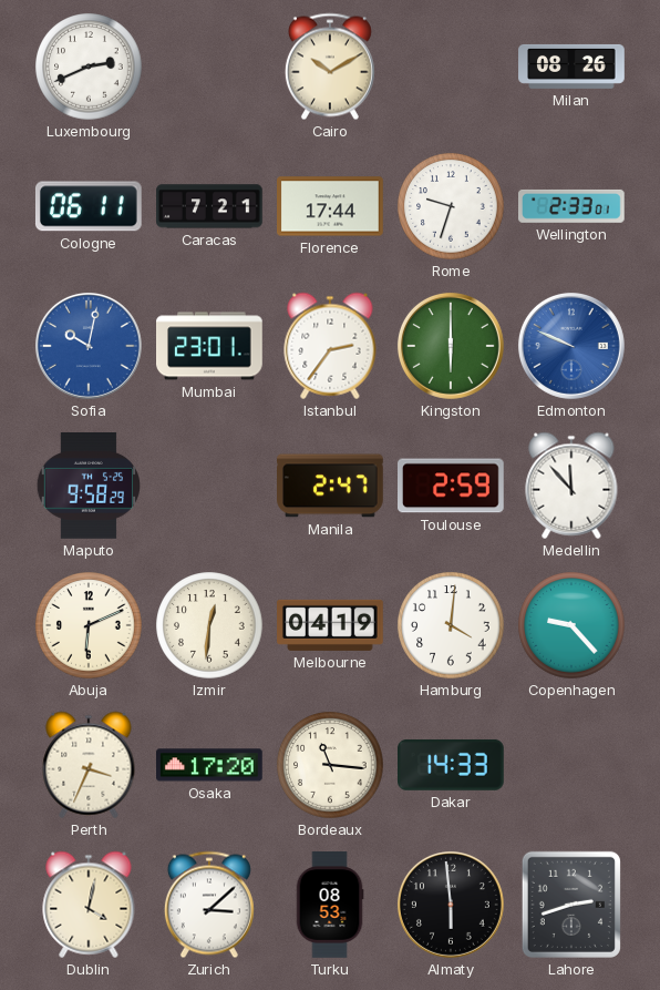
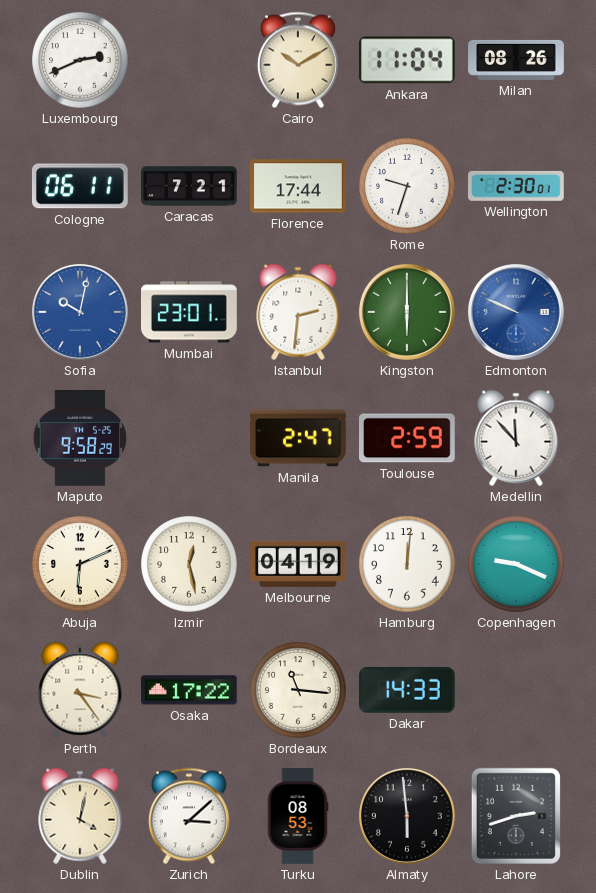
Ankara: none -> 11:04 (407, 60)
Wellington: 2:33 -> 2:30 (517, 186)
Istanbul: 2:36 -> 2:31 (298, 312)
Izmir: 12:31 -> 12:28 (189, 564)
Hamburg: 4:01 -> 12:01 (407, 564)
Copenhagen: 9:23 -> 9:19 (516, 564)
Perth: 3:34 -> 3:24 (80, 690)
Osaka: 17:20 -> 17:22 (190, 690)
